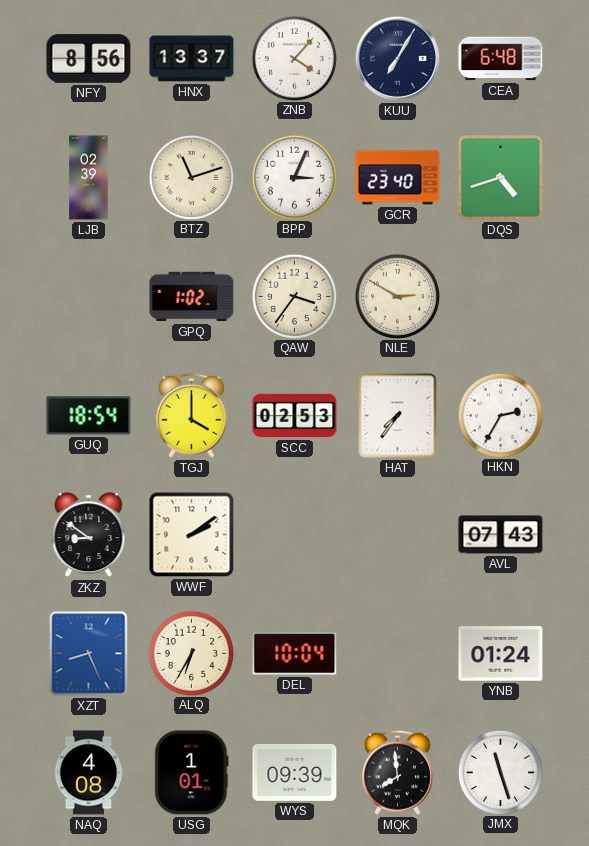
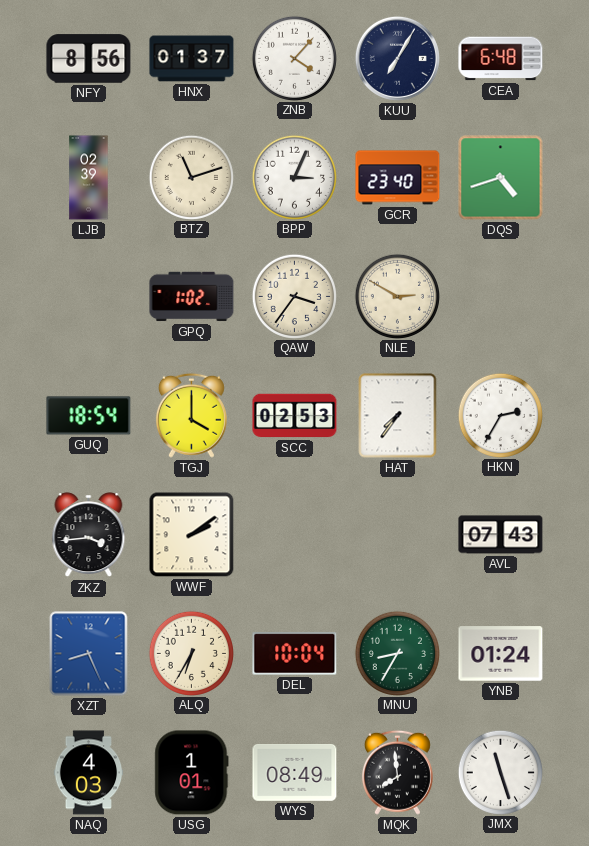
HNX: 13:37 -> 01:37 (192, 59)
ZKZ: 8:51 -> 3:44 (89, 535)
MNU: none -> 8:35 (397, 653)
NAQ: 4:08 -> 4:03 (89, 773)
WYS: 09:39 -> 08:49 (295, 773)
